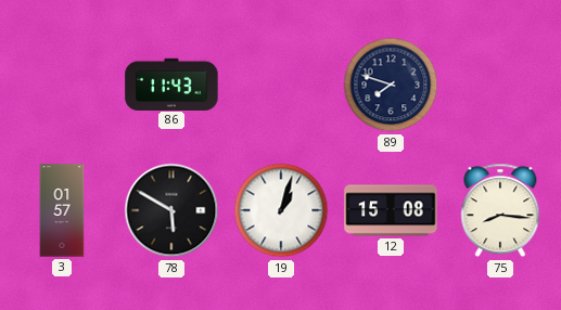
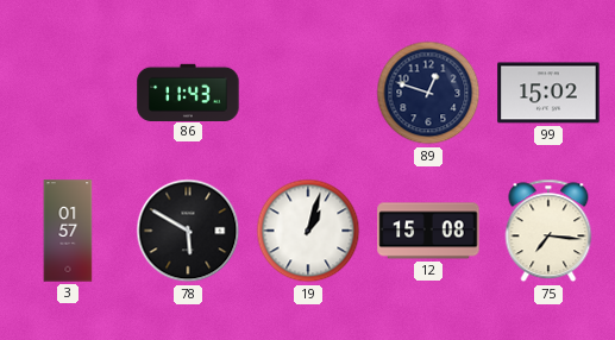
89: 7:48 -> 12:48 (428, 93)
99: none -> 15:02 (548, 93)
75: 8:16 -> 7:16 (548, 231)
